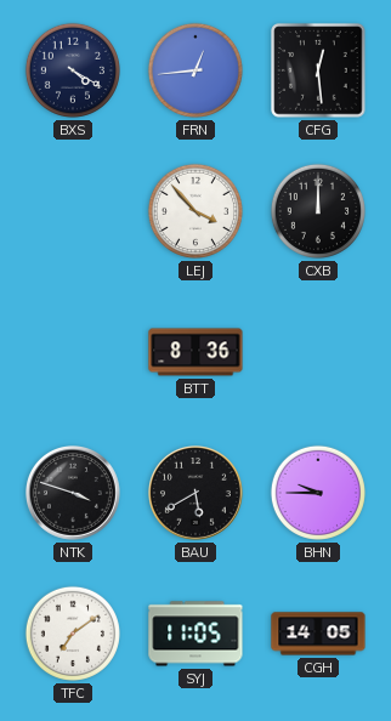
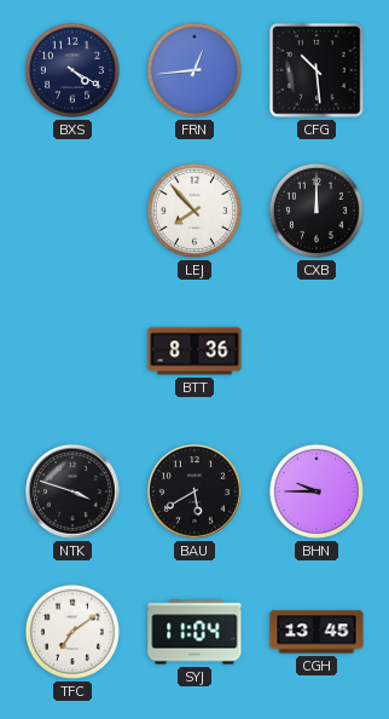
CFG: 12:29 -> 10:29 (317, 70)
LEJ: 3:53 -> 7:53 (194, 211)
SYJ: 11:05 -> 11:04 (194, 632)
CGH: 14:05 -> 13:45 (317, 632)
